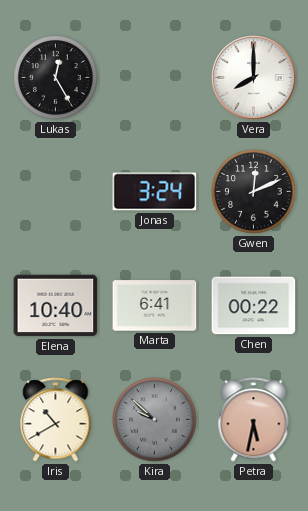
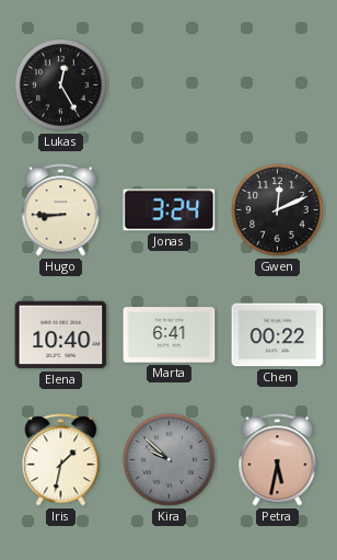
Vera: 8:00 -> none (254, 78)
Hugo: none -> 8:45 (61, 210)
Iris: 10:40 -> 1:32 (61, 460)
